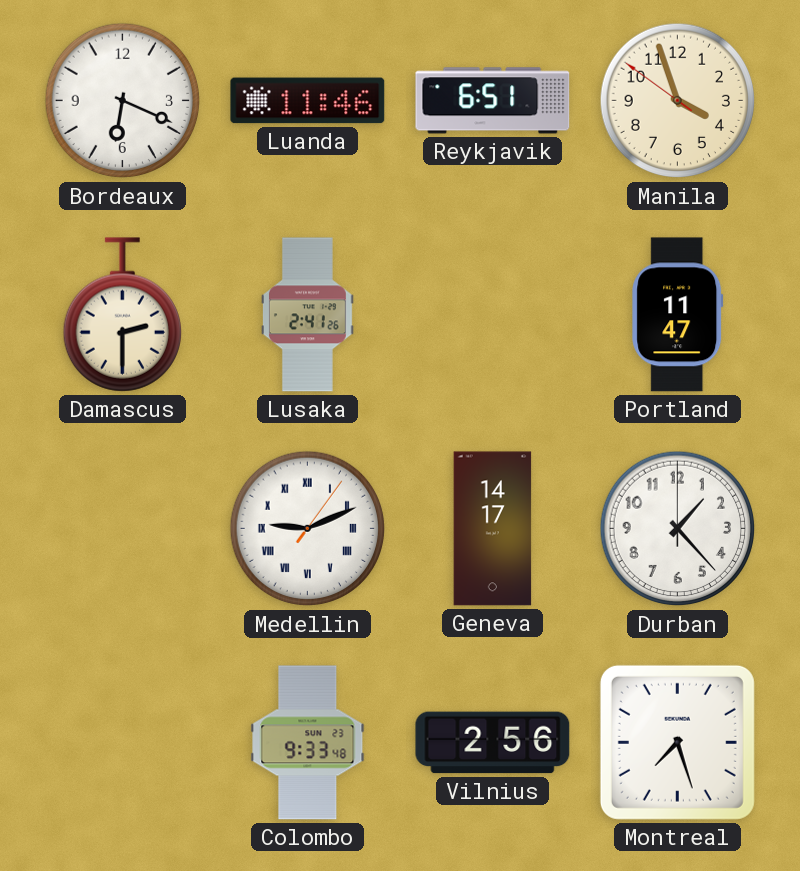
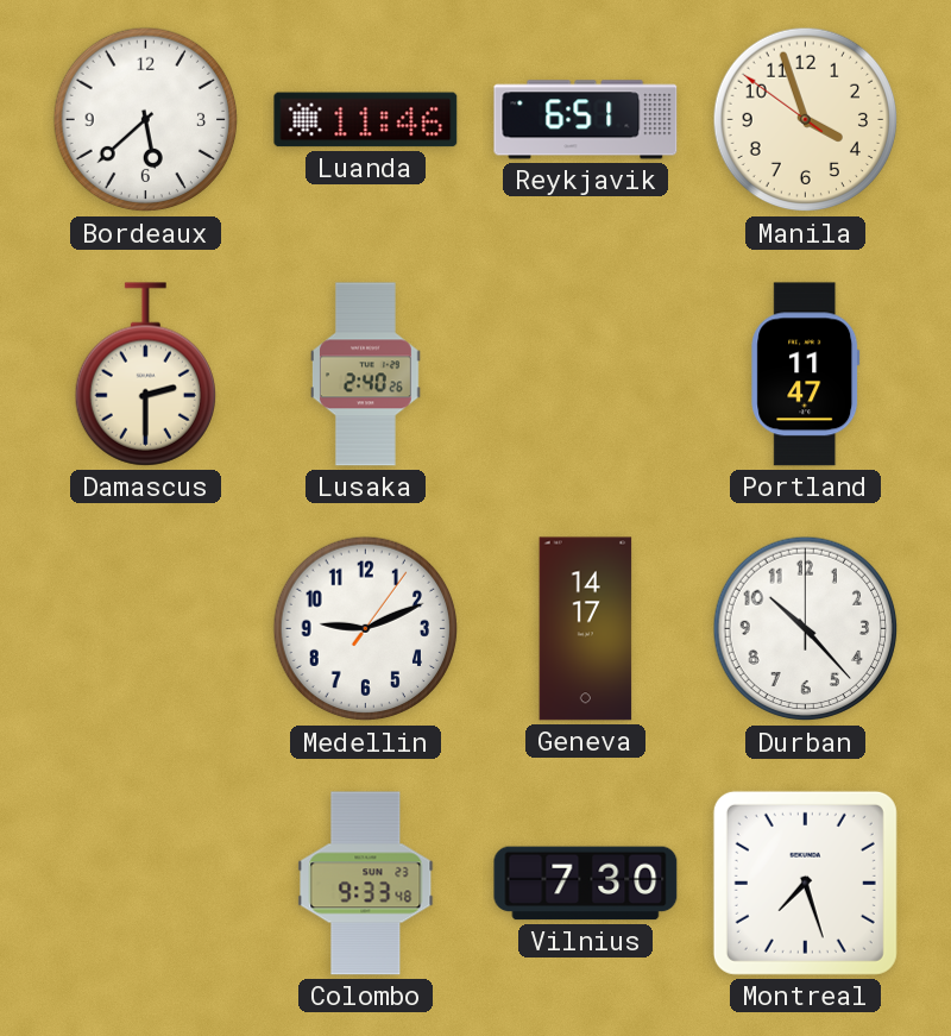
Bordeaux: 6:19 -> 5:38 (146, 120)
Lusaka: 2:41 -> 2:40 (365, 375)
Medellin numerals: Roman -> Arabic (366, 629)
Durban: 1:23 -> 10:23 (806, 629)
Vilnius: 2:56 -> 7:30 (586, 884)
